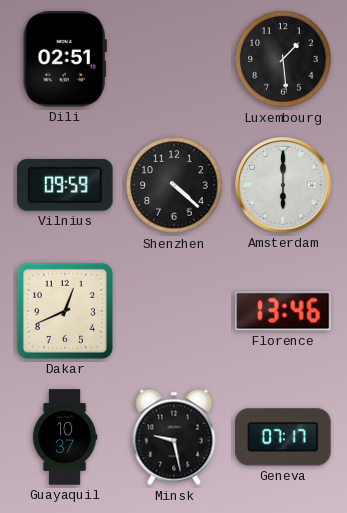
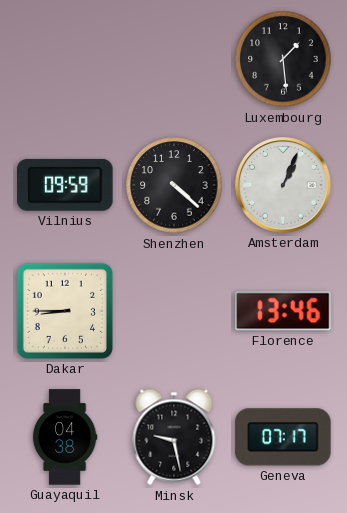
Dili: 02:51 -> none (65, 59)
Amsterdam: 6:00 -> 1:04 (283, 185)
Dakar: 12:41 -> 8:45 (65, 311)
Guayaquil: 10:37 -> 04:38 (65, 437)
